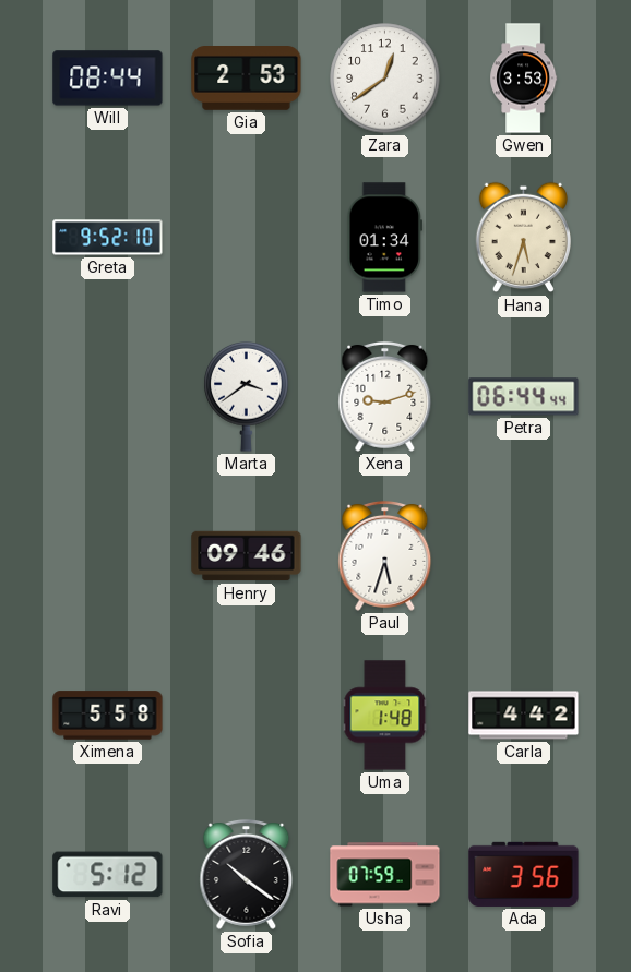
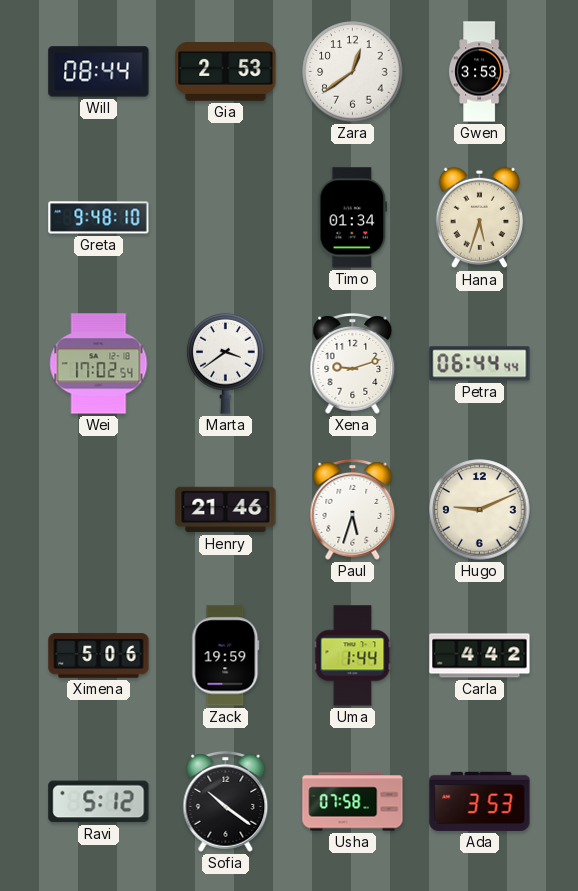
Greta: 9:52 -> 9:48 (99, 218)
Wei: none -> 17:02 (99, 364)
Henry: 09:46 -> 21:46 (226, 510)
Hugo: none -> 9:11 (480, 510)
Ximena: 5:58 -> 5:06 (99, 656)
Zack: none -> 19:59 (226, 656)
Uma: 1:48 -> 1:44 (353, 656)
Usha: 07:59 -> 07:58 (353, 802)
Ada: 3:56 -> 3:53 (480, 801)
